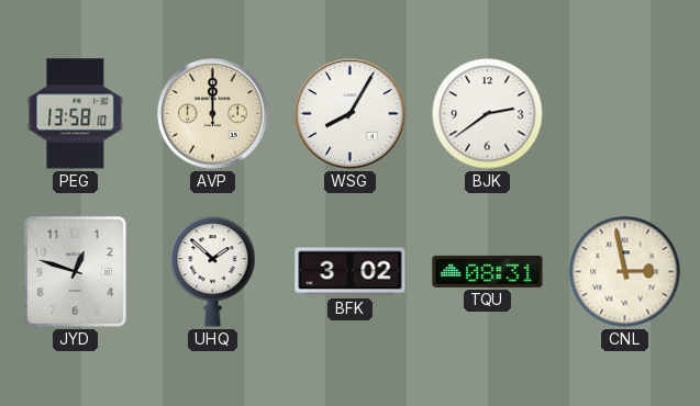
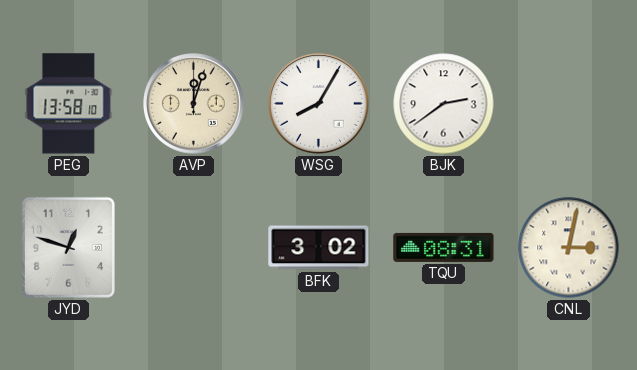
AVP: 12:00 -> 12:03 (194, 104)
UHQ: 1:52 -> none (213, 272)
CNL: 2:58 -> 3:02 (569, 248)
